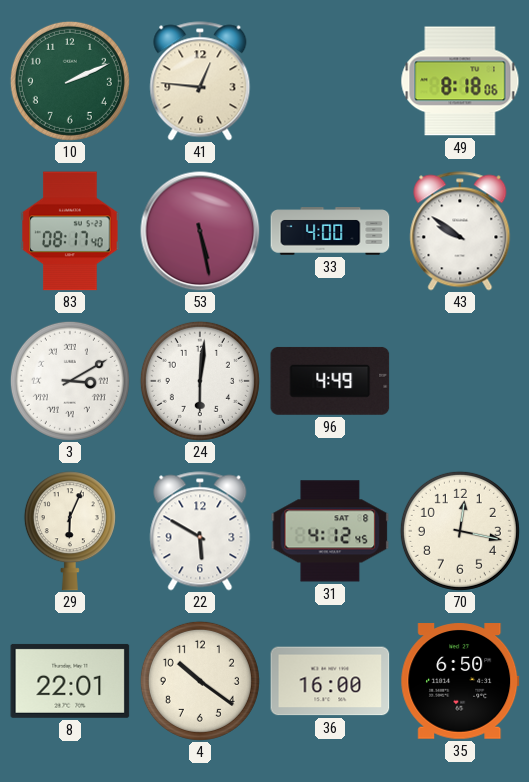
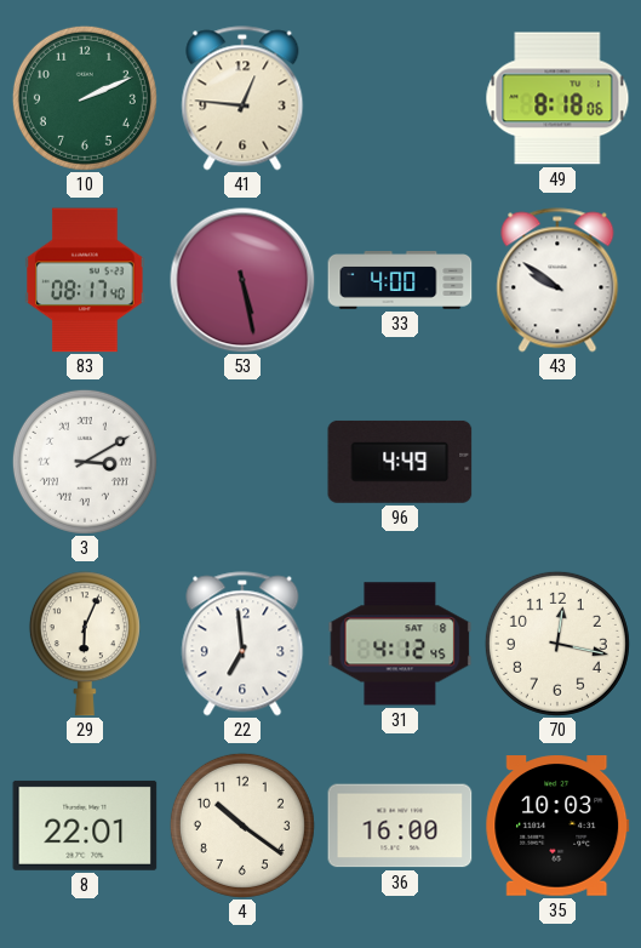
24: 6:01 -> none (200, 381)
22: 5:50 -> 6:59 (242, 644)
35: 6:50 -> 10:03 (557, 826)
